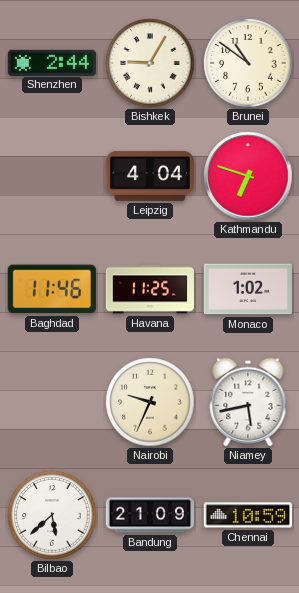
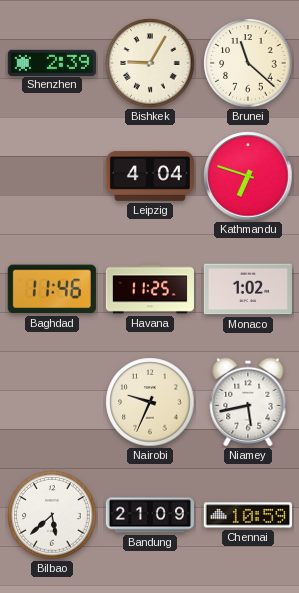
Shenzhen: 2:44 -> 2:39 (52, 62)
Brunei: 10:51 -> 11:22 (248, 63)
